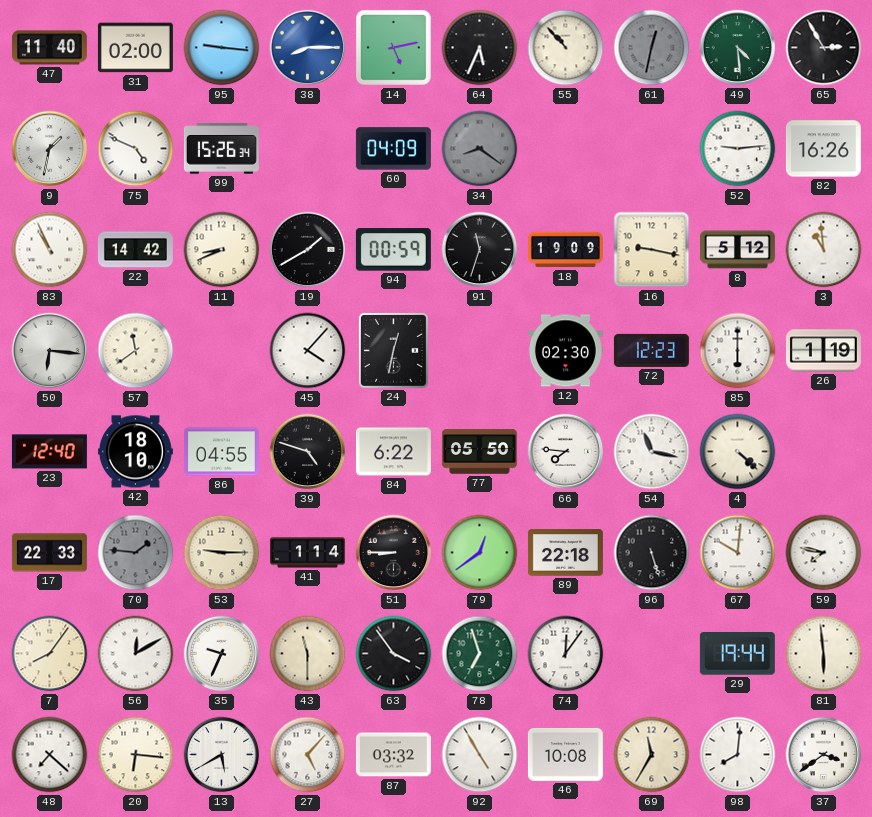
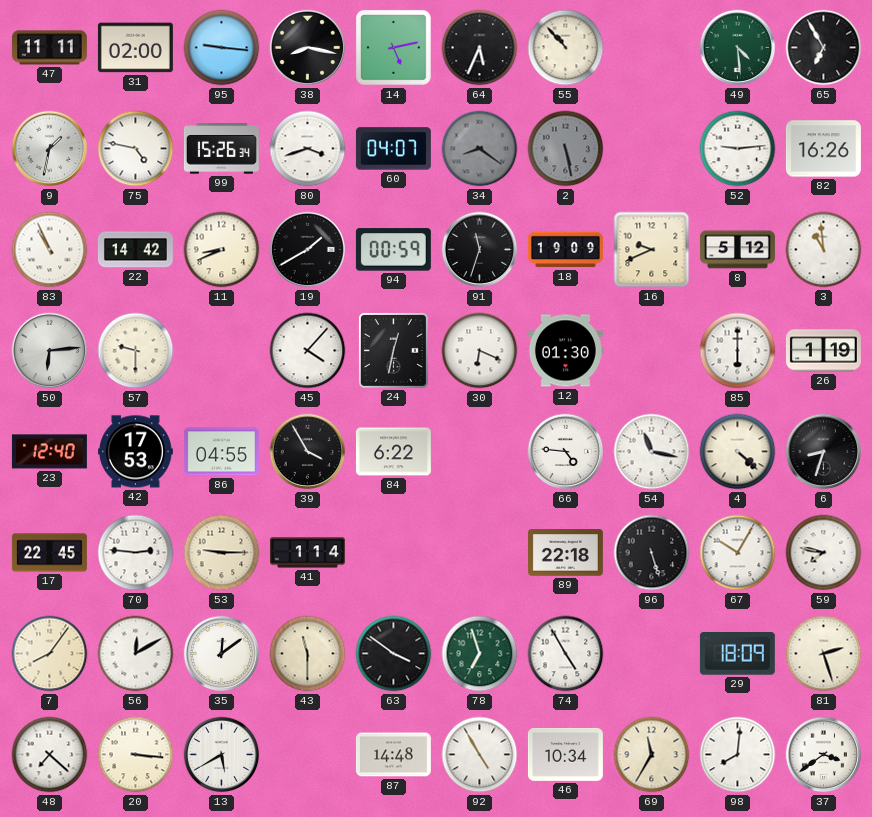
47: 11:40 -> 11:11 (49, 48)
38: 8:15 -> 8:17 (308, 48)
38 dial: blue -> black (308, 48)
61: 12:32 -> none (652, 48)
65: 2:55 -> 6:55 (824, 48)
75: 4:49 -> 4:47 (136, 149)
80: none -> 3:42 (308, 149)
60: 04:09 -> 04:07 (393, 149)
2: none -> 5:28 (566, 149)
16: 9:17 -> 9:41 (652, 250)
50: 6:16 -> 6:14 (50, 351)
57: 11:39 -> 9:30 (136, 351)
30: none -> 6:19 (480, 351)
12: 02:30 -> 01:30 (565, 351)
72: 12:23 -> none (651, 350)
42: 18:10 -> 17:53 (135, 452)
39: 4:48 -> 3:55 (308, 452)
77: 05:50 -> none (479, 452)
66: 7:46 -> 4:46 (566, 452)
6: none -> 8:33 (824, 452)
17: 22:33 -> 22:45 (49, 553)
70: 1:46 -> 2:46 (136, 553)
70 dial: grey -> white (136, 553)
51: 8:45 -> none (394, 553)
79: 12:39 -> none (480, 553)
67: 10:01 -> 10:05 (738, 553)
35: 9:34 -> 12:09 (222, 654)
63: 3:54 -> 3:51 (394, 654)
74: 12:06 -> 4:55 (566, 654)
29: 19:44 -> 18:09 (737, 654)
81: 5:59 -> 2:27 (824, 654)
20: 6:16 -> 3:16 (136, 755)
27: 5:07 -> none (308, 755)
87: 03:32 -> 14:48 (393, 755)
46: 10:08 -> 10:34 (565, 754)
